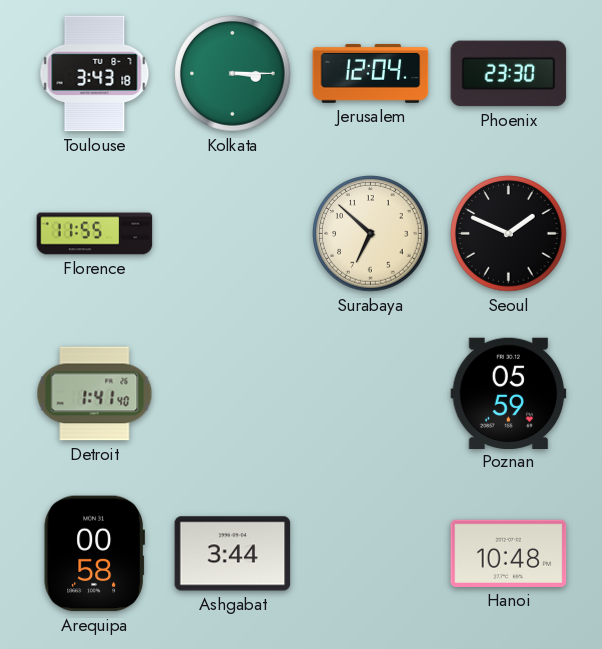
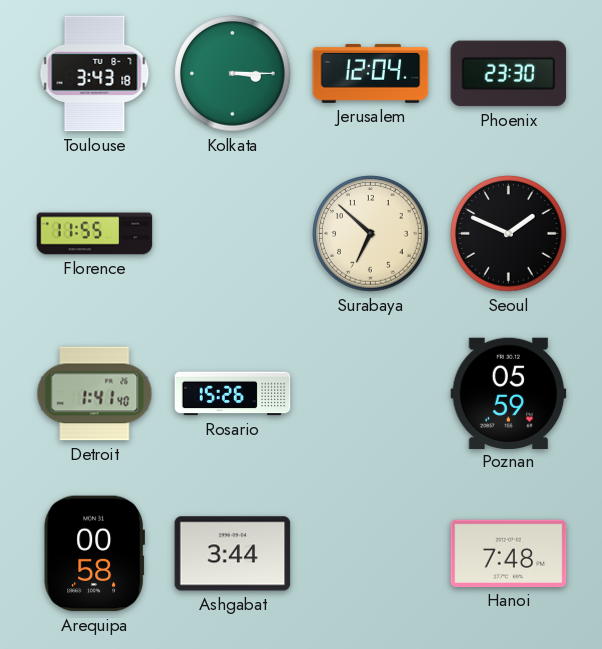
Rosario: none -> 15:26 (233, 394)
Hanoi: 10:48 -> 7:48 (509, 553)
